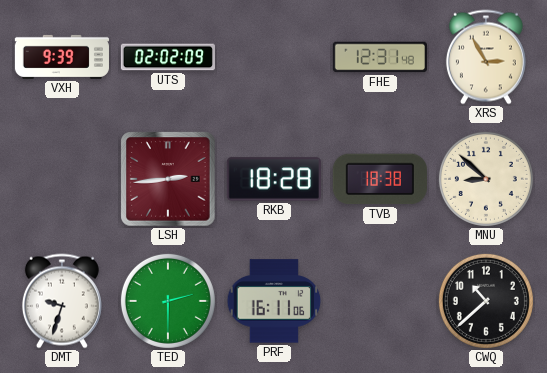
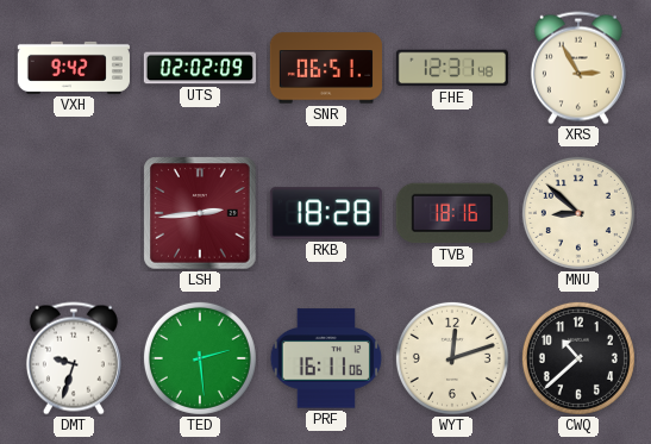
VXH: 9:39 -> 9:42 (74, 68)
SNR: none -> 06:51 (325, 68)
TVB: 18:38 -> 18:16 (452, 213)
TED: 2:30 -> 2:29 (200, 358)
WYT: none -> 12:12 (452, 358)
